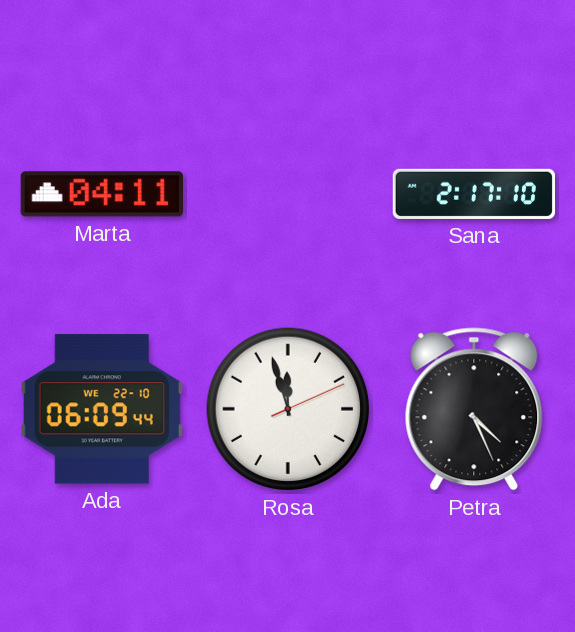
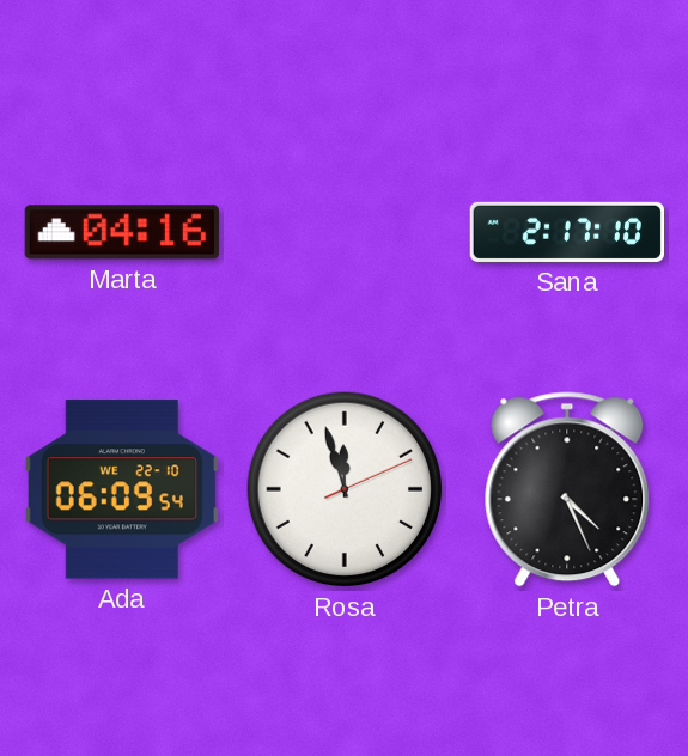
Marta: 04:11 -> 04:16 (121, 232)
Ada: 06:09:44 -> 06:09:54 (122, 489)
